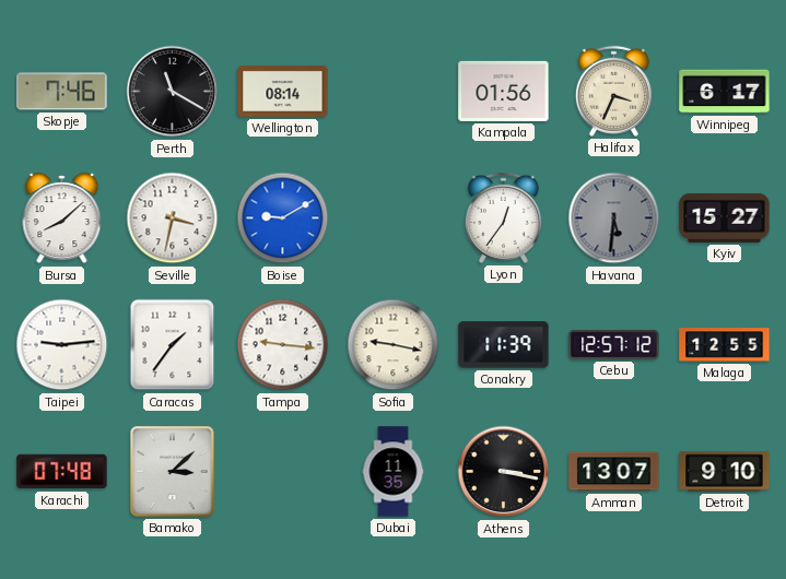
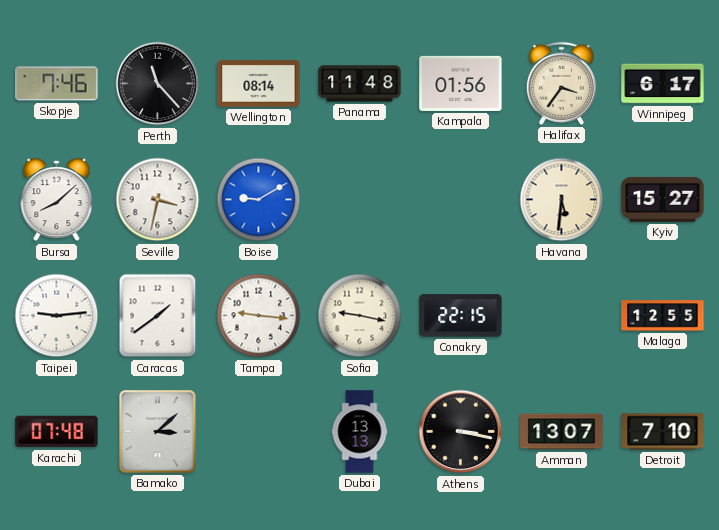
Perth: 11:20 -> 11:23 (158, 84)
Panama: none -> 11:48 (360, 84)
Halifax: 3:34 -> 3:36 (561, 83)
Lyon: 12:36 -> none (503, 217)
Havana dial: grey -> cream (562, 200)
Caracas: 1:36 -> 1:39 (158, 316)
Conakry: 11:39 -> 22:15 (461, 316)
Cebu: 12:57 -> none (614, 344)
Dubai: 11:35 -> 13:13 (360, 432)
Detroit: 9:10 -> 7:10 (663, 432)
